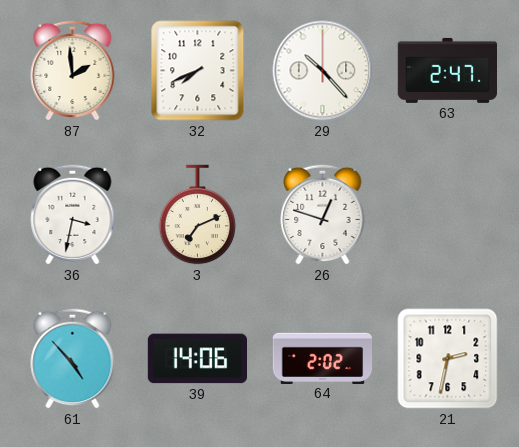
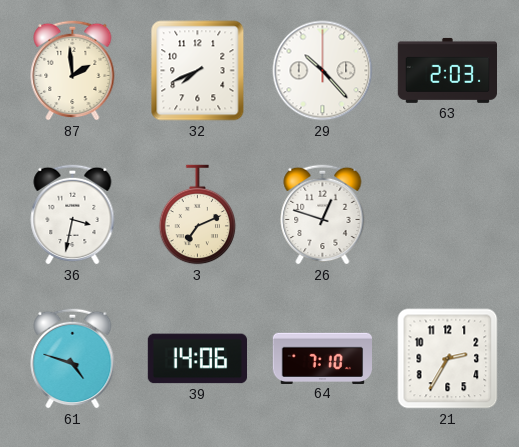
63: 2:47 -> 2:03 (447, 70)
61: 4:53 -> 4:48 (73, 358)
64: 2:02 -> 7:10 (322, 358)
21: 2:32 -> 2:35 (448, 359)
